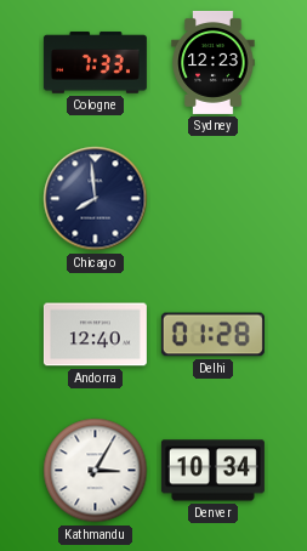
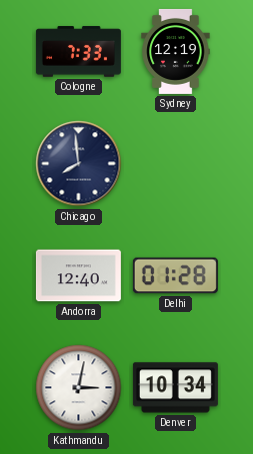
Sydney: 12:23 -> 12:19 (176, 51)
Kathmandu: 3:05 -> 3:02 (79, 388)
